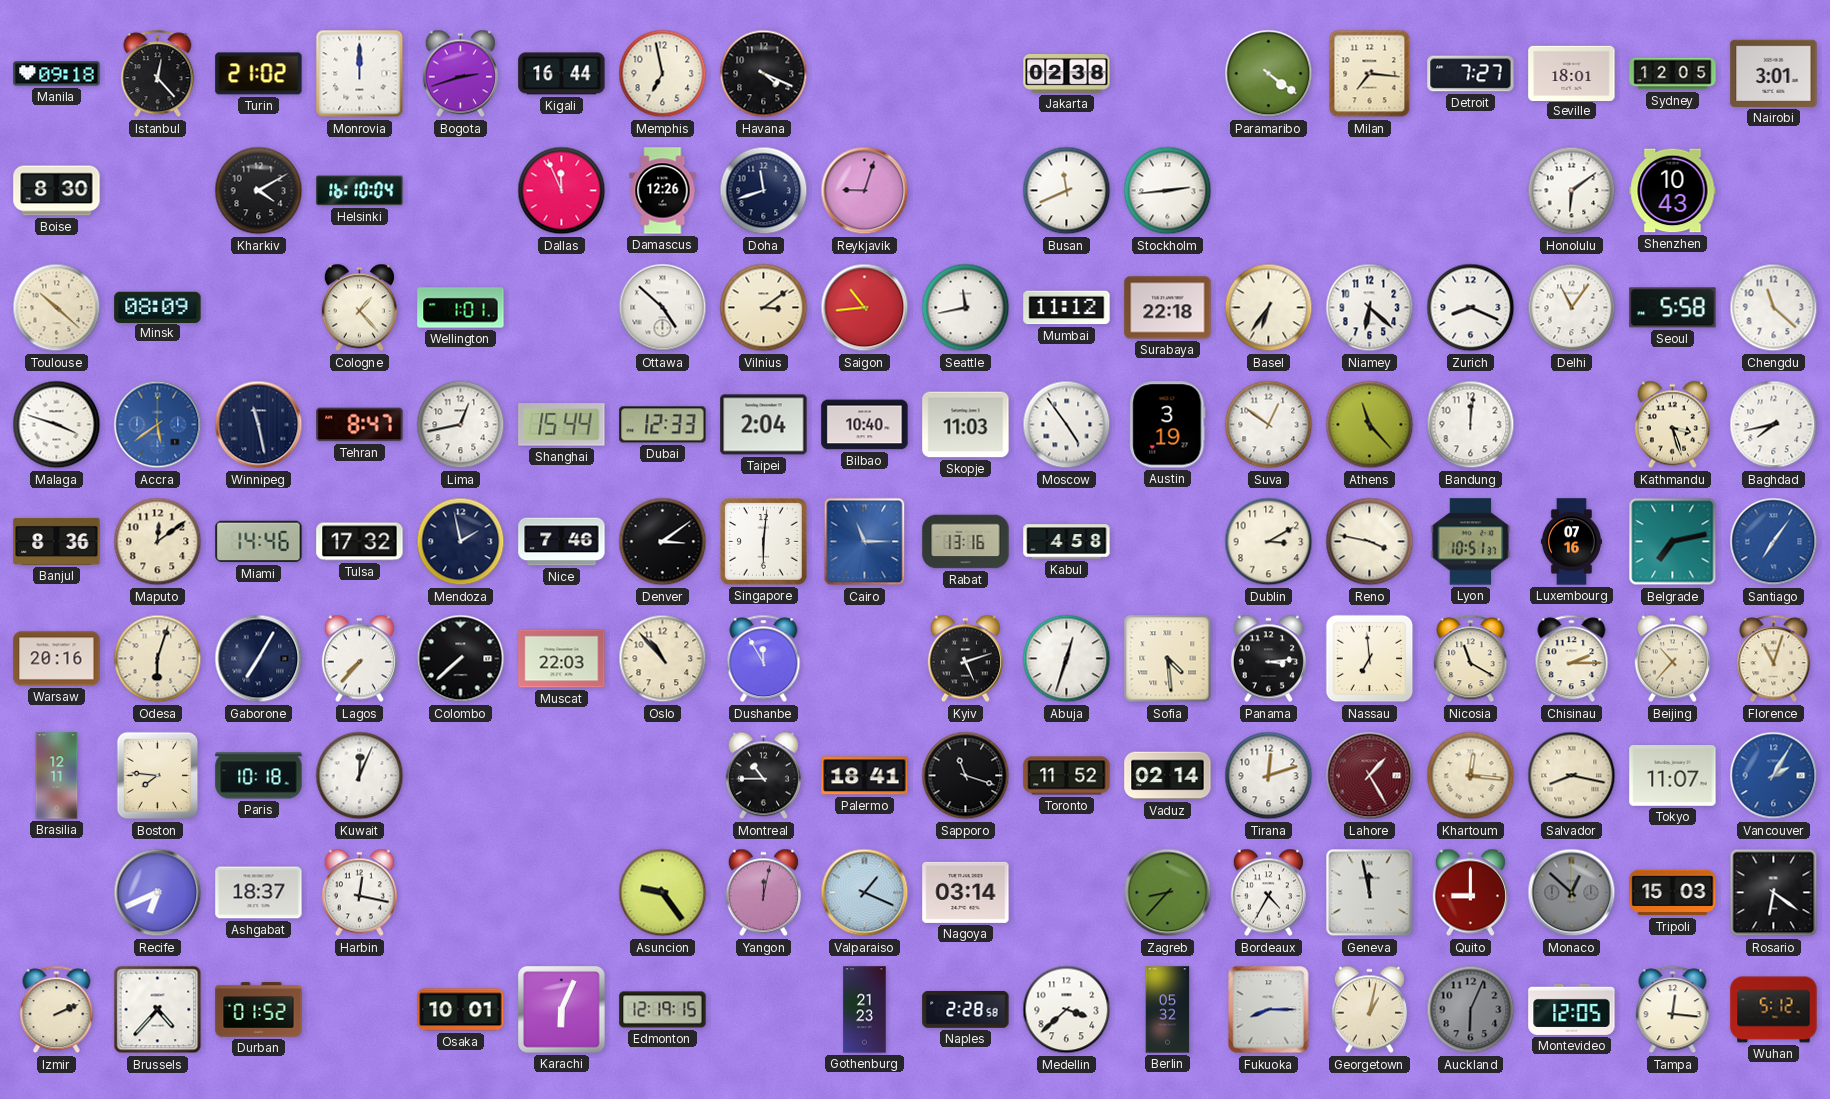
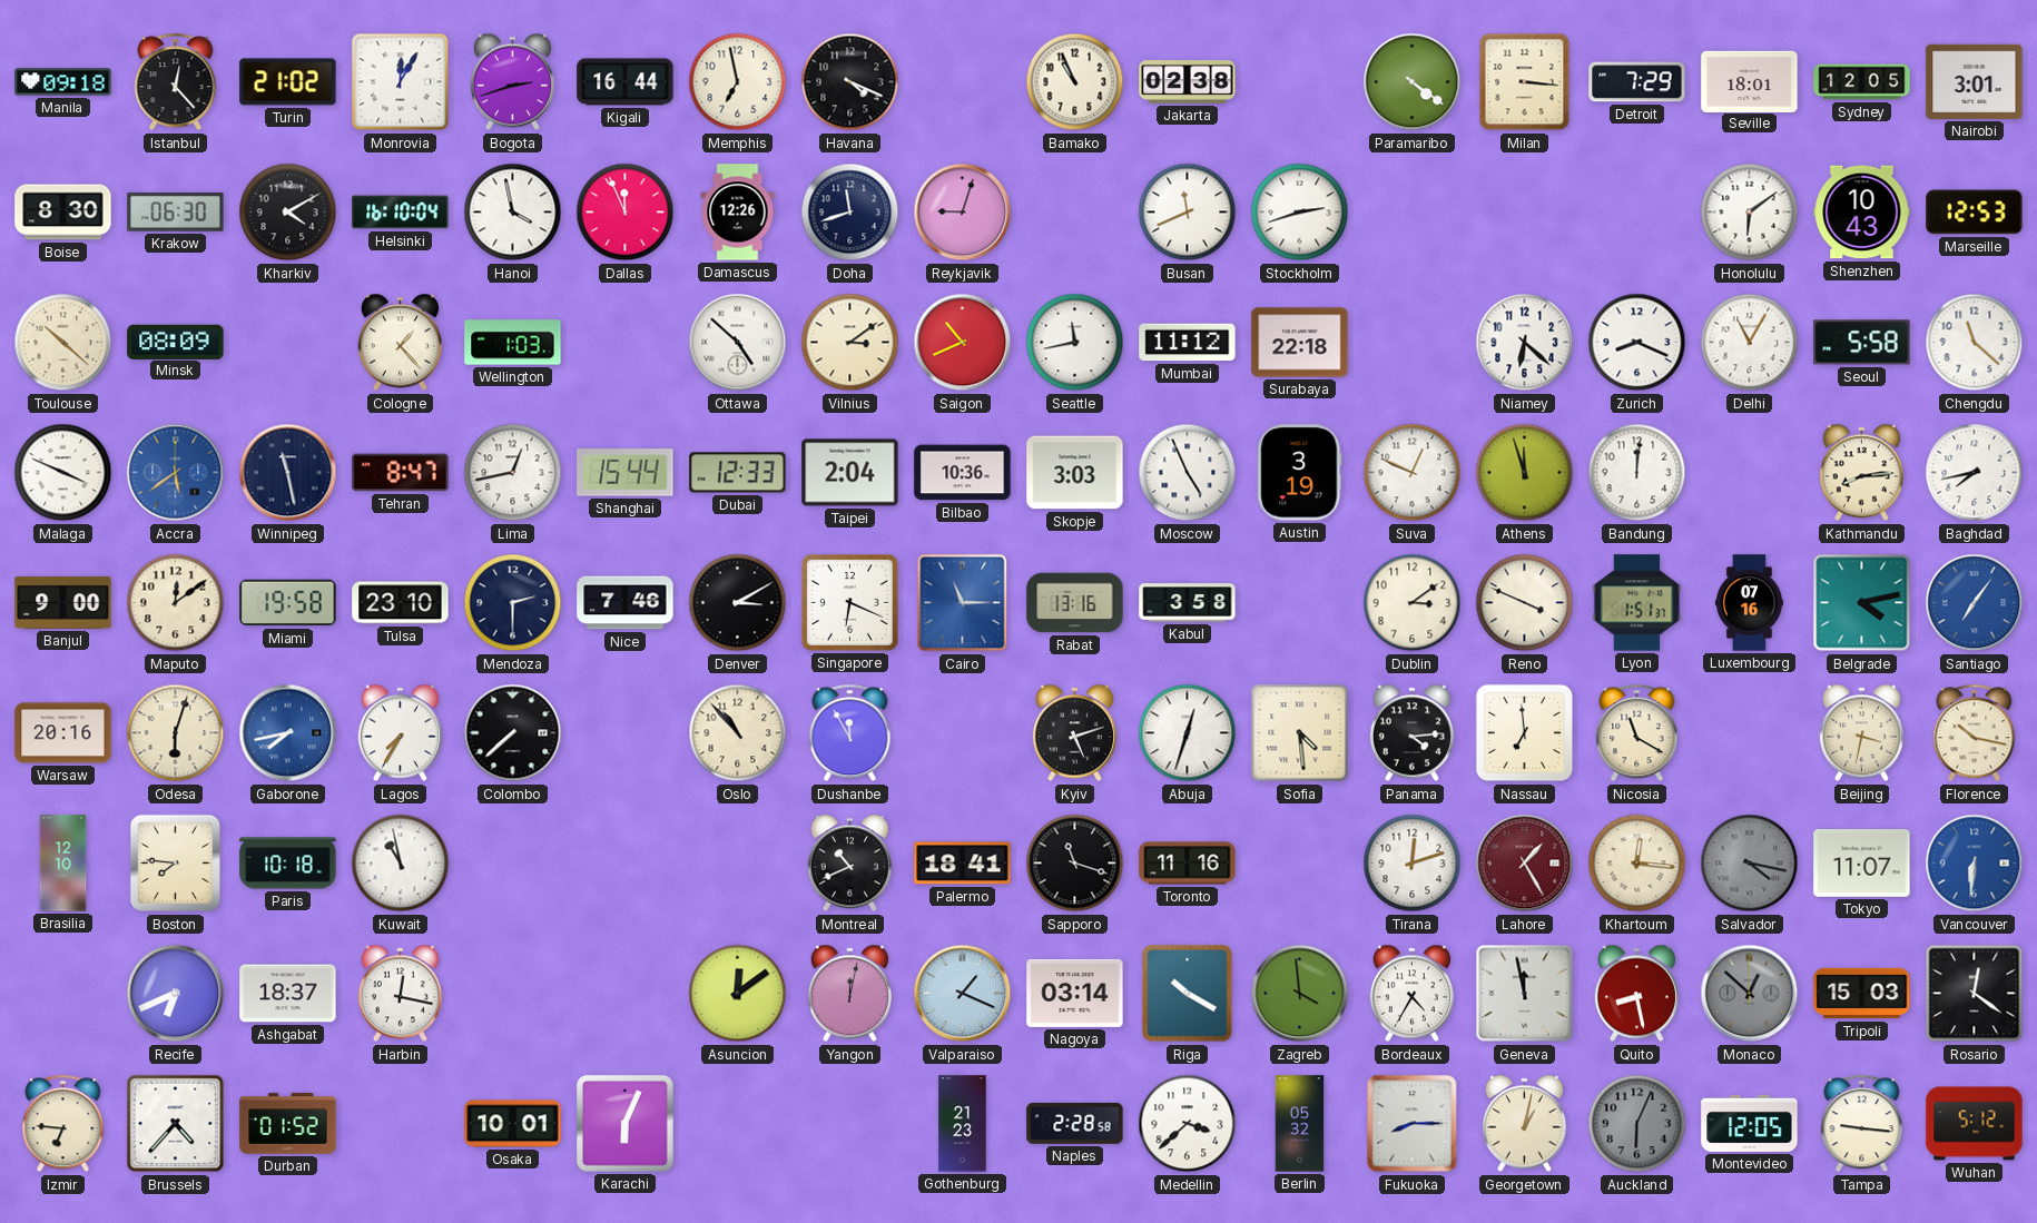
Monrovia: 12:00 -> 12:05 (401, 82)
Bamako: none -> 10:56 (1075, 82)
Milan: 7:16 -> 3:16 (1525, 82)
Detroit: 7:27 -> 7:29 (1637, 82)
Krakow: none -> 06:30 (176, 213)
Hanoi: none -> 3:58 (513, 213)
Stockholm: 2:44 -> 2:42 (1300, 213)
Marseille: none -> 12:53 (1975, 213)
Wellington: 1:01 -> 1:03 (513, 343)
Saigon: 10:44 -> 10:41 (963, 343)
Basel: 6:36 -> none (1269, 308)
Delhi: 11:06 -> 11:05 (1750, 343)
Malaga: 3:48 -> 3:49 (63, 473)
Bilbao: 10:40 -> 10:36 (963, 473)
Skopje: 11:03 -> 3:03 (1075, 473)
Moscow: 4:54 -> 4:56 (1188, 473)
Suva: 12:51 -> 12:49 (1413, 473)
Athens: 11:23 -> 11:57 (1525, 473)
Kathmandu: 3:27 -> 8:14 (1861, 473)
Banjul: 8:36 -> 9:00 (63, 602)
Miami: 14:46 -> 19:58 (288, 603)
Tulsa: 17:32 -> 23:10 (401, 603)
Mendoza: 1:58 -> 2:30 (513, 603)
Denver: 3:09 -> 3:10 (738, 603)
Singapore: 6:01 -> 6:19 (850, 603)
Kabul: 4:58 -> 3:58 (1188, 603)
Dublin: 3:10 -> 3:09 (1413, 603)
Reno: 3:47 -> 3:49 (1525, 603)
Lyon: 10:51 -> 1:51 (1637, 603)
Belgrade: 7:13 -> 4:13 (1862, 603)
Gaborone: 7:05 -> 7:43 (288, 733)
Gaborone dial: navy -> blue (288, 733)
Lagos: 7:37 -> 7:35 (400, 733)
Muscat: 22:03 -> none (562, 659)
Panama: 3:14 -> 4:14 (1411, 733)
Chisinau: 2:15 -> none (1572, 659)
Beijing: 10:37 -> 3:32 (1861, 733)
Florence: 11:03 -> 10:17 (1975, 733)
Brasilia: 12:11 -> 12:10 (63, 864)
Kuwait: 12:04 -> 10:58 (401, 864)
Montreal: 10:45 -> 10:41 (849, 864)
Toronto: 11:52 -> 11:16 (1188, 864)
Vaduz: 02:14 -> none (1168, 776)
Salvador: 8:17 -> 4:17 (1750, 864)
Salvador dial: cream -> grey (1750, 864)
Vancouver: 2:05 -> 6:31 (1975, 864)
Asuncion: 9:24 -> 12:09 (738, 994)
Riga: none -> 10:20 (1188, 994)
Zagreb: 8:37 -> 3:59 (1300, 994)
Quito: 9:00 -> 8:28 (1636, 994)
Rosario: 6:21 -> 12:21 (1975, 994)
Izmir: 2:11 -> 6:46 (63, 1124)
Edmonton: 12:19 -> none (663, 1010)
Tampa: 12:16 -> 9:16 (1862, 1124)
